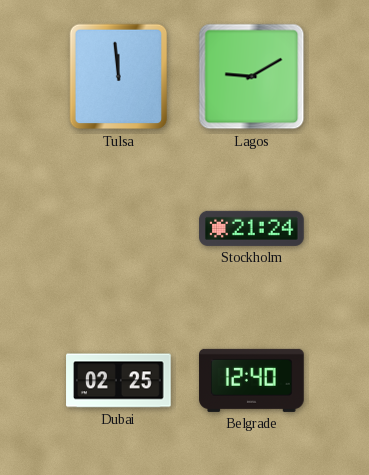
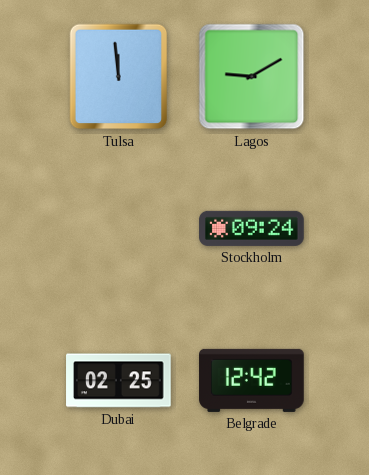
Stockholm: 21:24 -> 09:24 (252, 228)
Belgrade: 12:40 -> 12:42 (252, 380)
